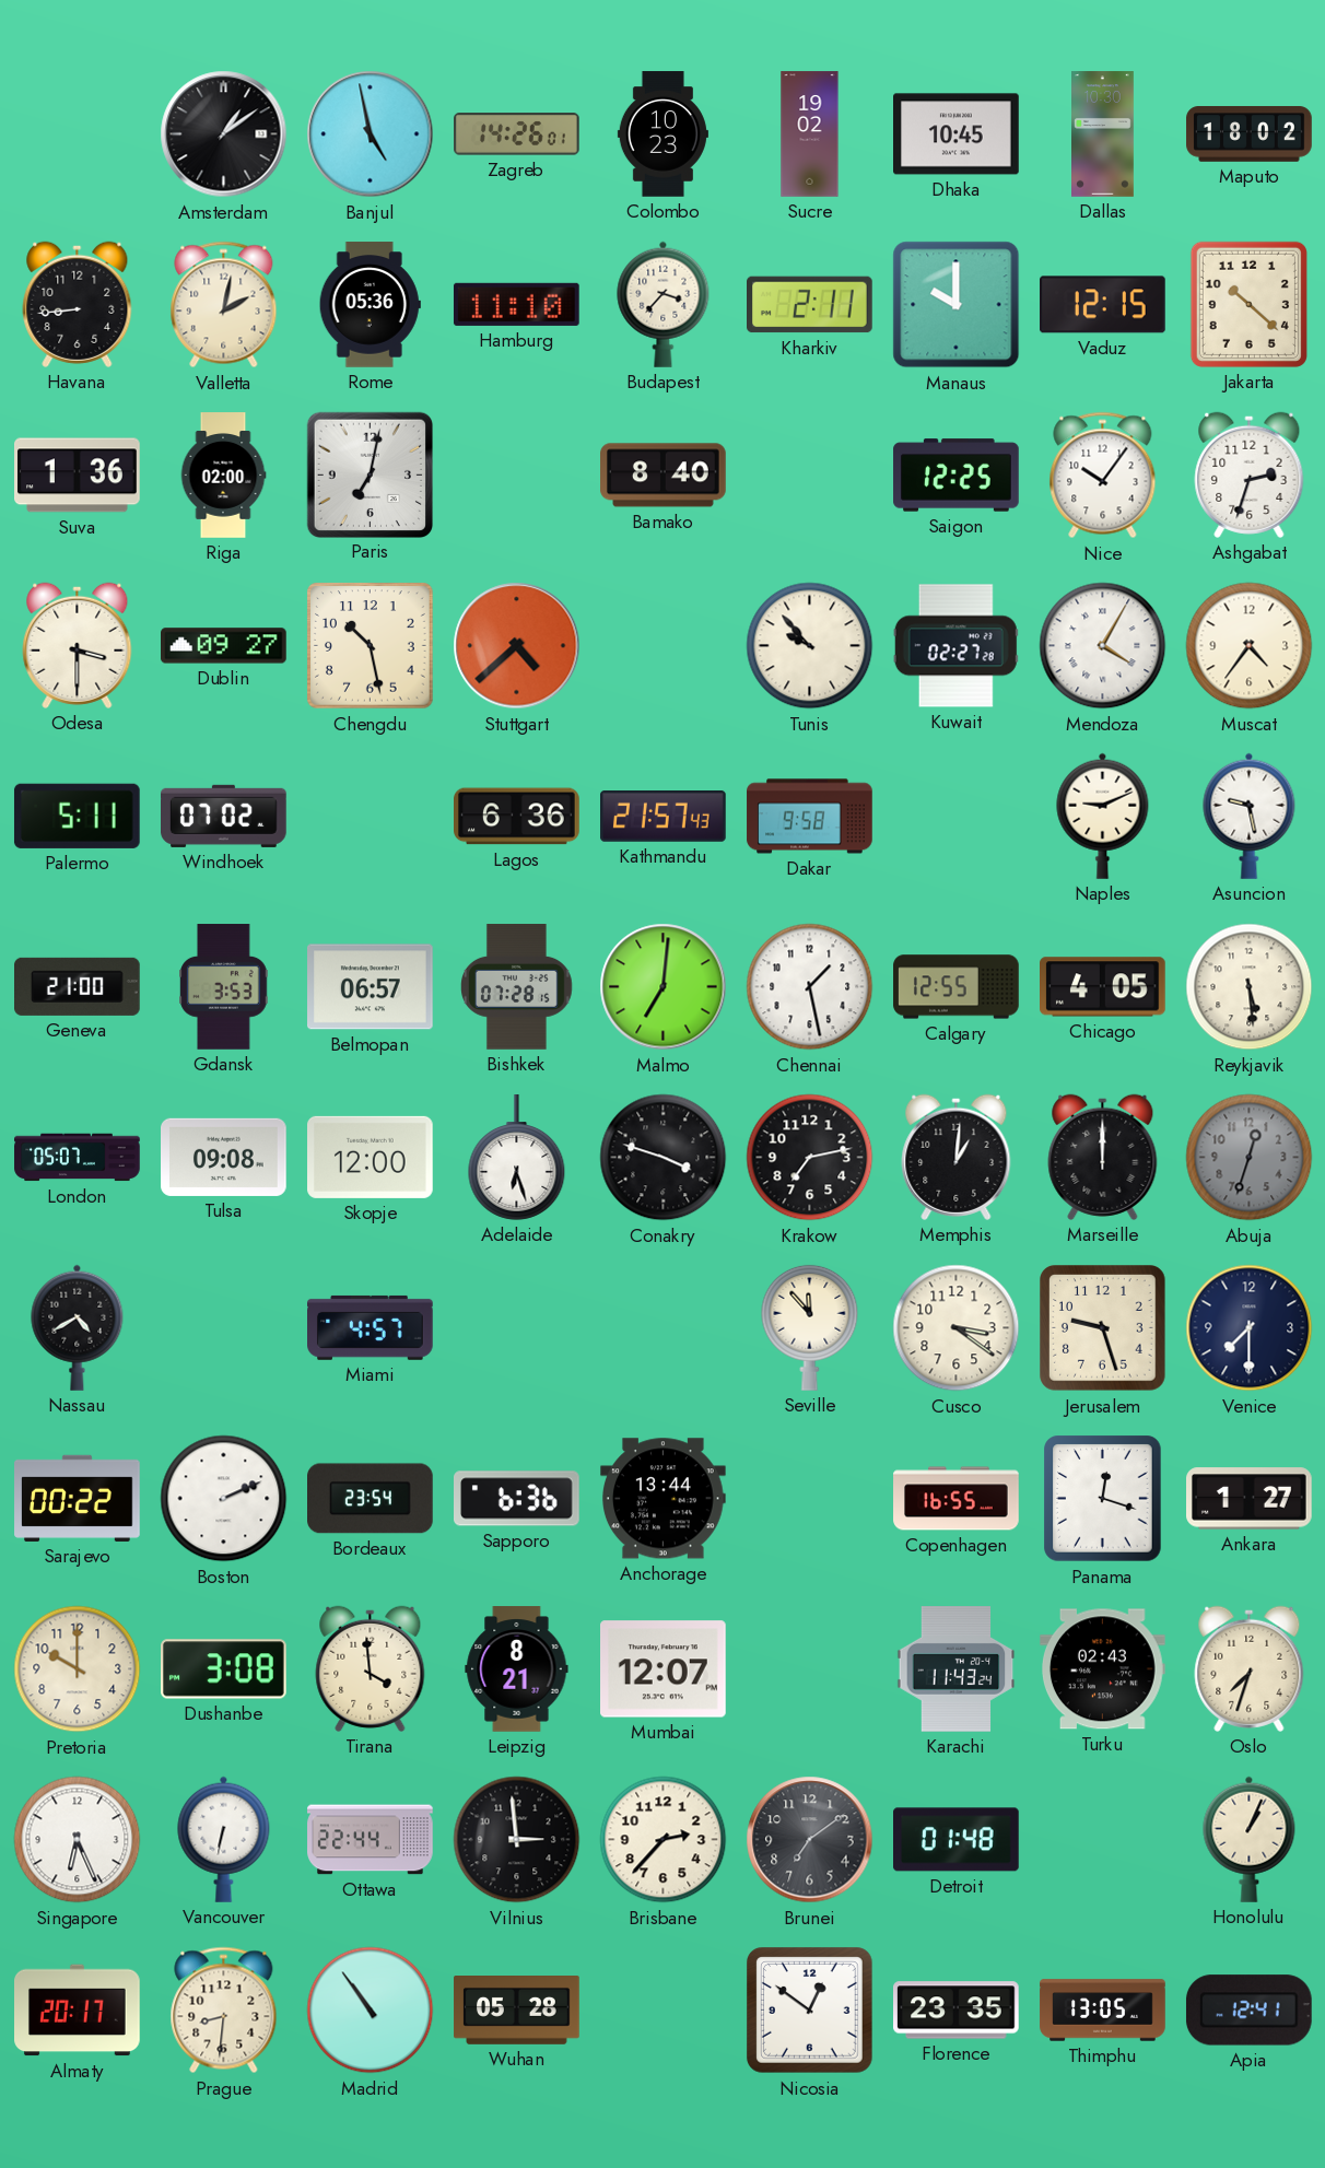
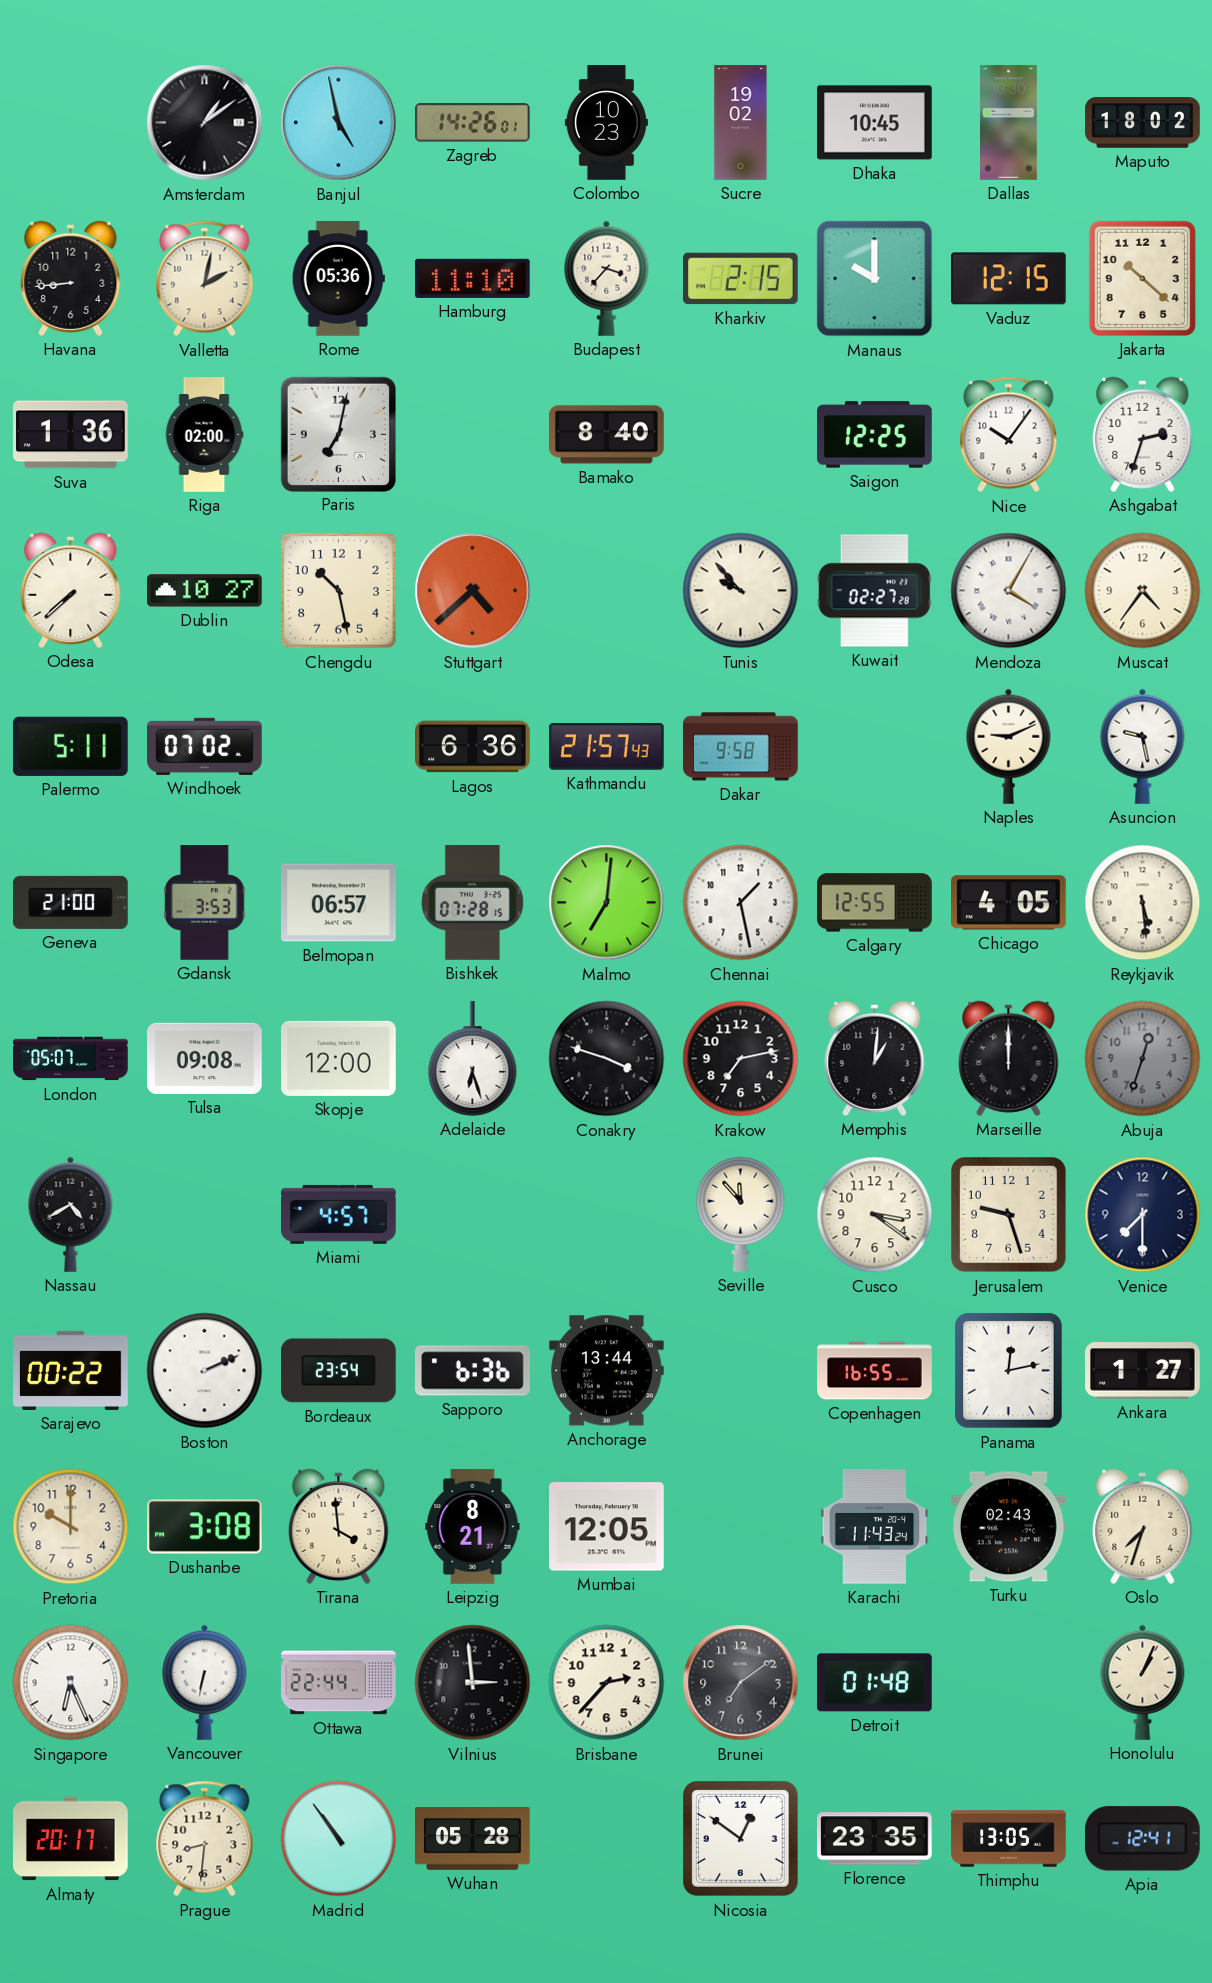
Kharkiv: 2:11 -> 2:15 (741, 279)
Odesa: 3:30 -> 7:38 (71, 590)
Dublin: 09:27 -> 10:27 (205, 591)
Panama: 12:18 -> 12:13 (1009, 1371)
Mumbai: 12:07 -> 12:05 (607, 1527)
